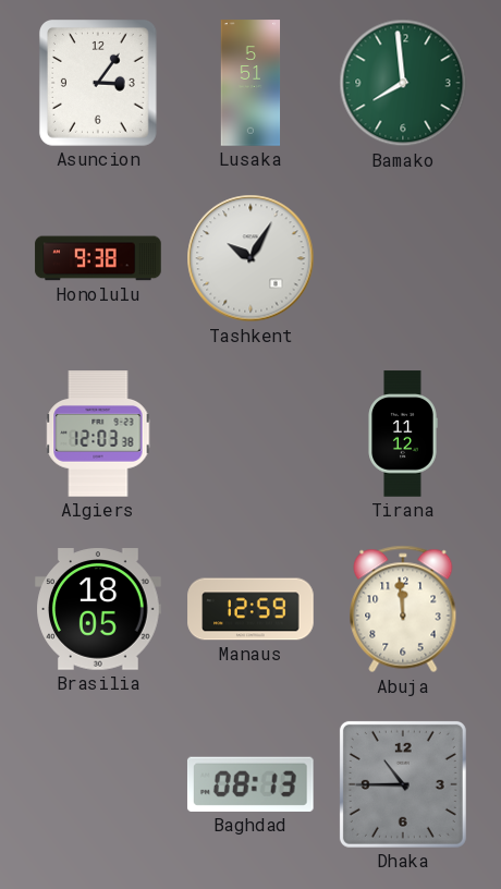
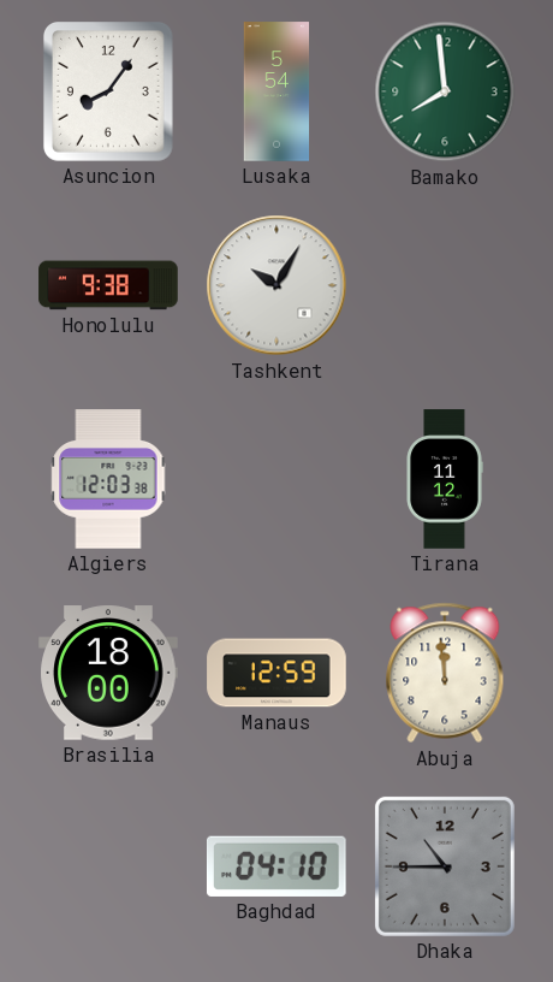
Asuncion: 3:06 -> 8:06 (108, 93)
Lusaka: 5:51 -> 5:54 (276, 91)
Brasilia: 18:05 -> 18:00 (108, 673)
Baghdad: 08:13 -> 04:10 (276, 866)
